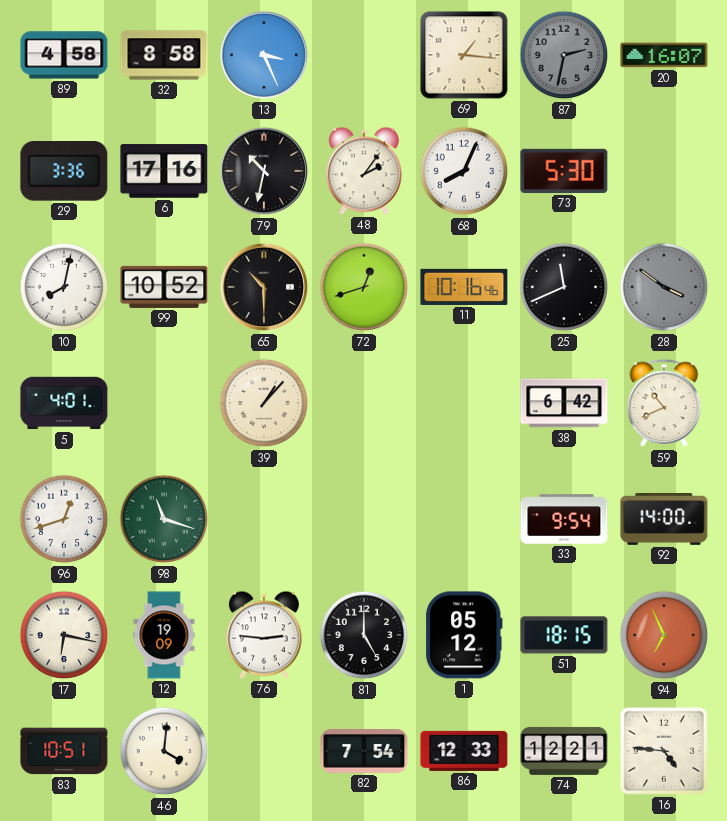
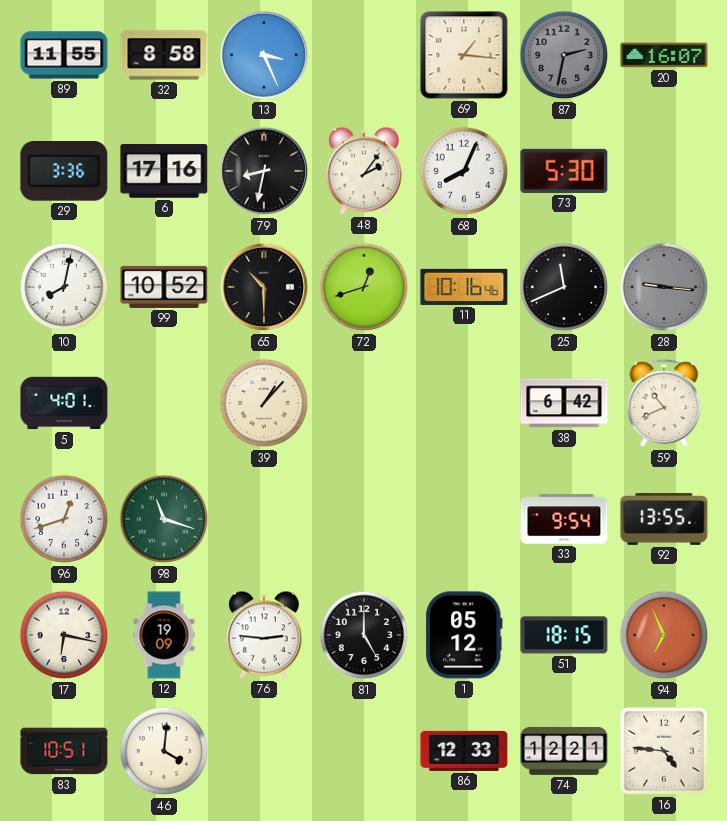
89: 4:58 -> 11:55 (64, 55)
79: 10:32 -> 8:32 (264, 171)
28: 3:51 -> 9:16 (664, 287)
92: 14:00 -> 13:55 (664, 520)
82: 7:54 -> none (364, 751)
